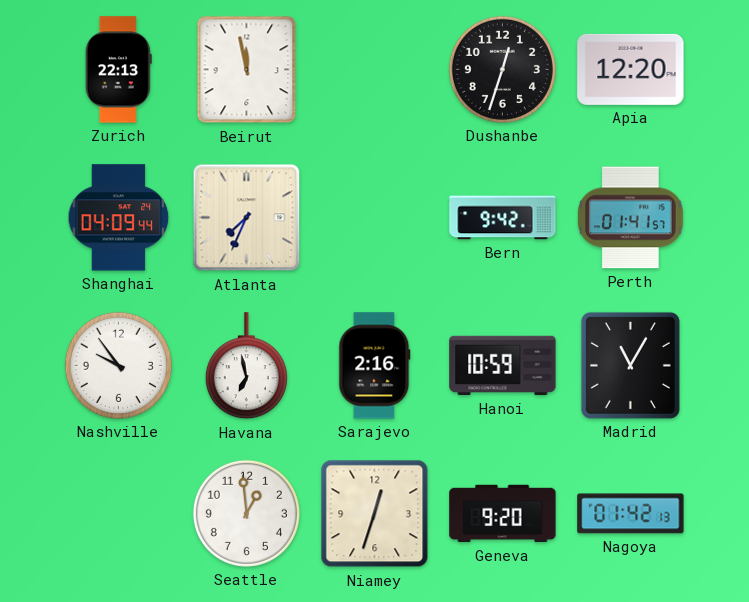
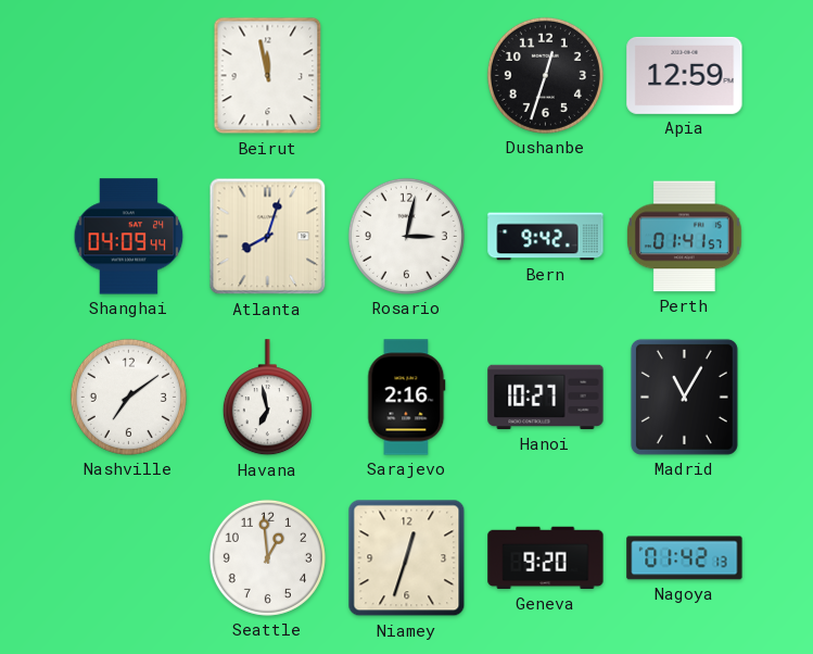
Zurich: 22:13 -> none (118, 70)
Apia: 12:20 -> 12:59 (685, 75)
Atlanta: 7:34 -> 8:03 (268, 237)
Rosario: none -> 3:02 (406, 236)
Nashville: 9:54 -> 7:09 (128, 397)
Hanoi: 10:59 -> 10:27 (546, 398)
